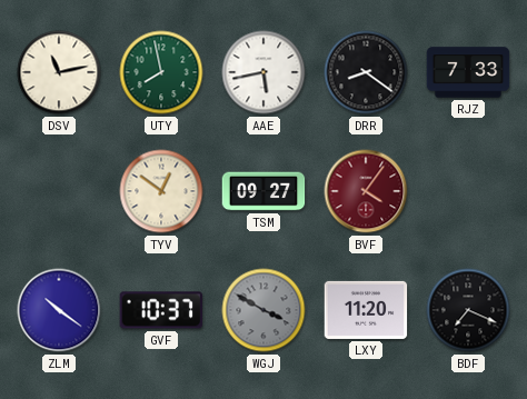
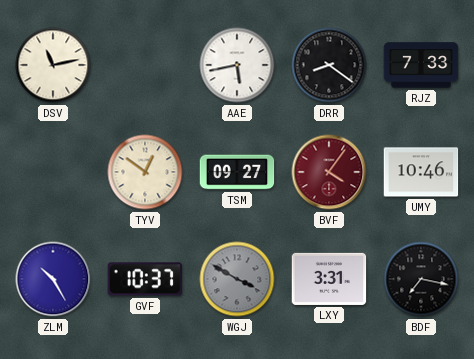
UTY: 7:58 -> none (161, 72)
UMY: none -> 10:46 (421, 172)
ZLM: 10:21 -> 10:25 (53, 279)
LXY: 11:20 -> 3:31 (329, 279)
BDF: 7:19 -> 7:17 (421, 279)
